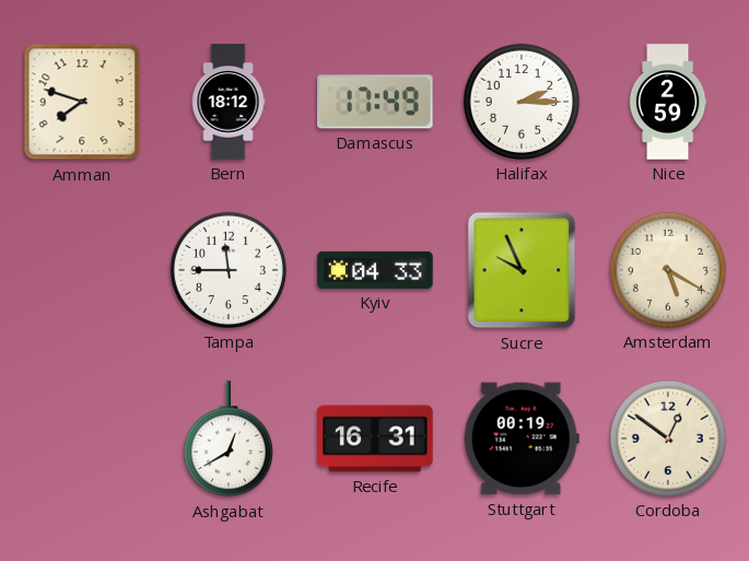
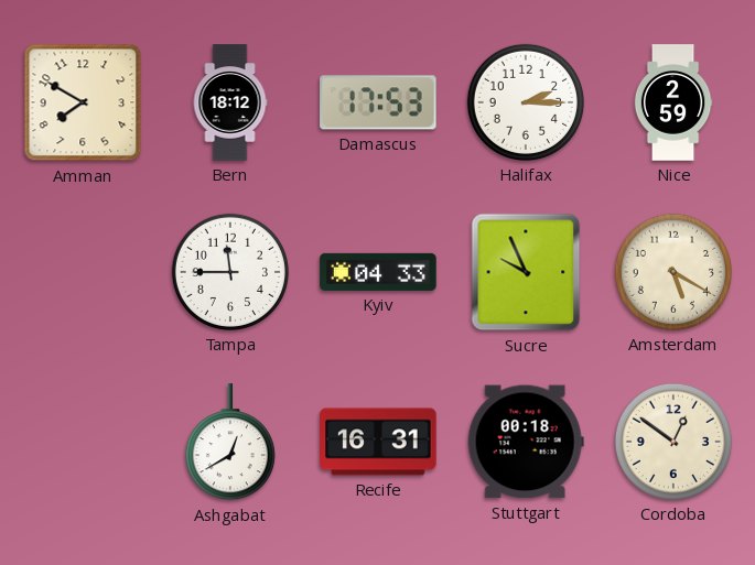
Amman: 7:48 -> 7:50 (83, 102)
Damascus: 17:49 -> 17:53 (378, 102)
Stuttgart: 00:19 -> 00:18 (526, 442)
